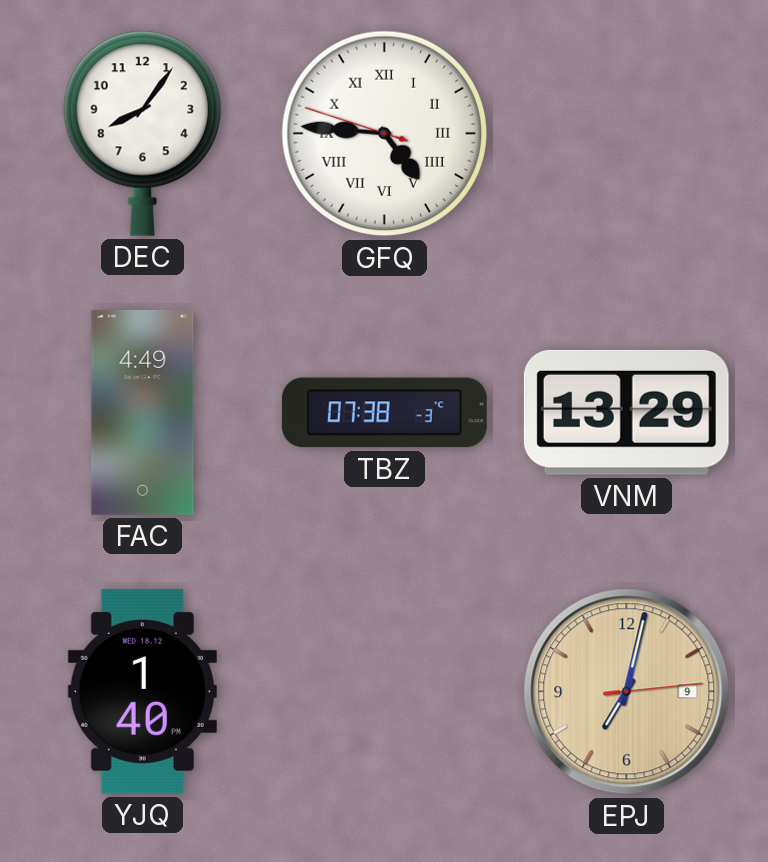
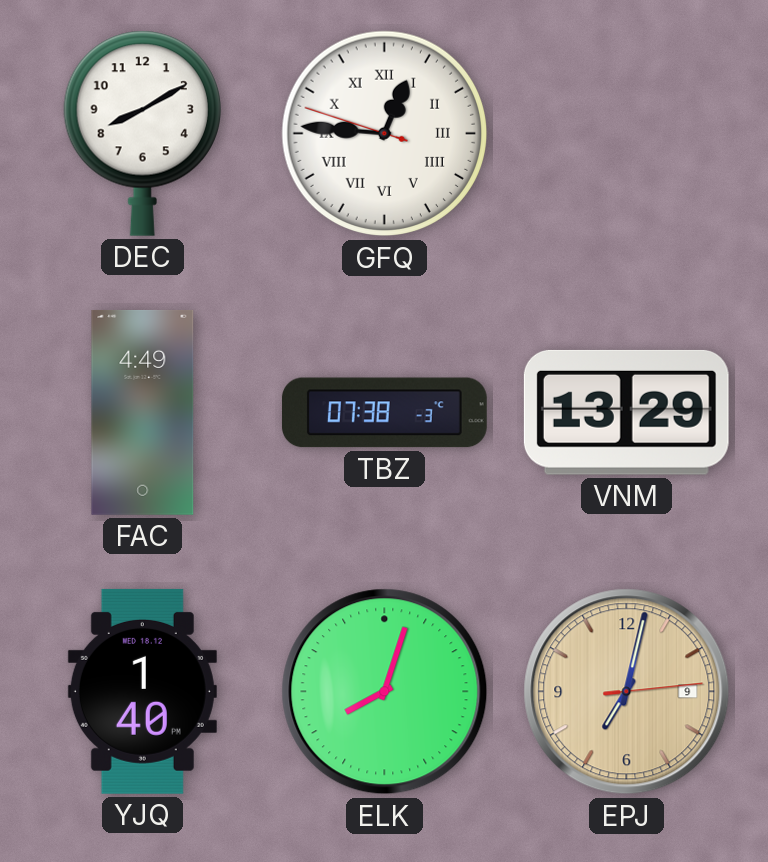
DEC: 8:06 -> 8:10 (142, 133)
GFQ: 4:45 -> 12:45 (385, 134)
ELK: none -> 8:03 (385, 692)
